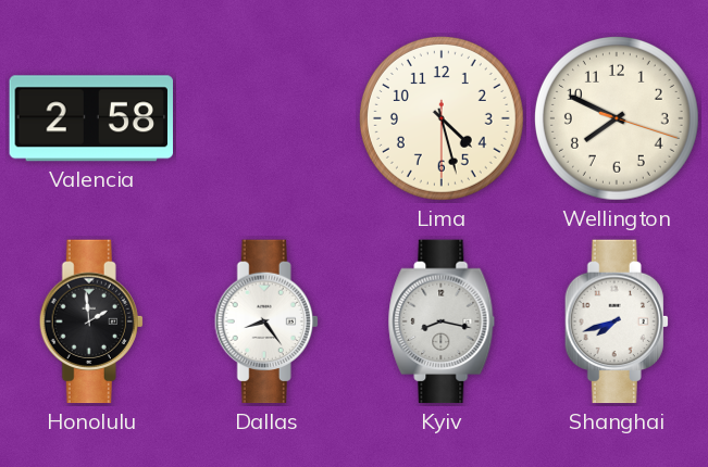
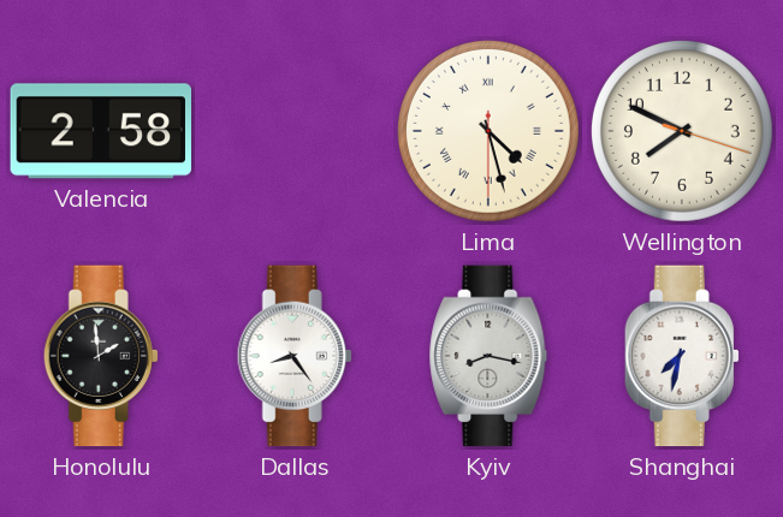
Lima numerals: Arabic -> Roman (488, 131)
Shanghai: 7:42 -> 7:32 (682, 356)
